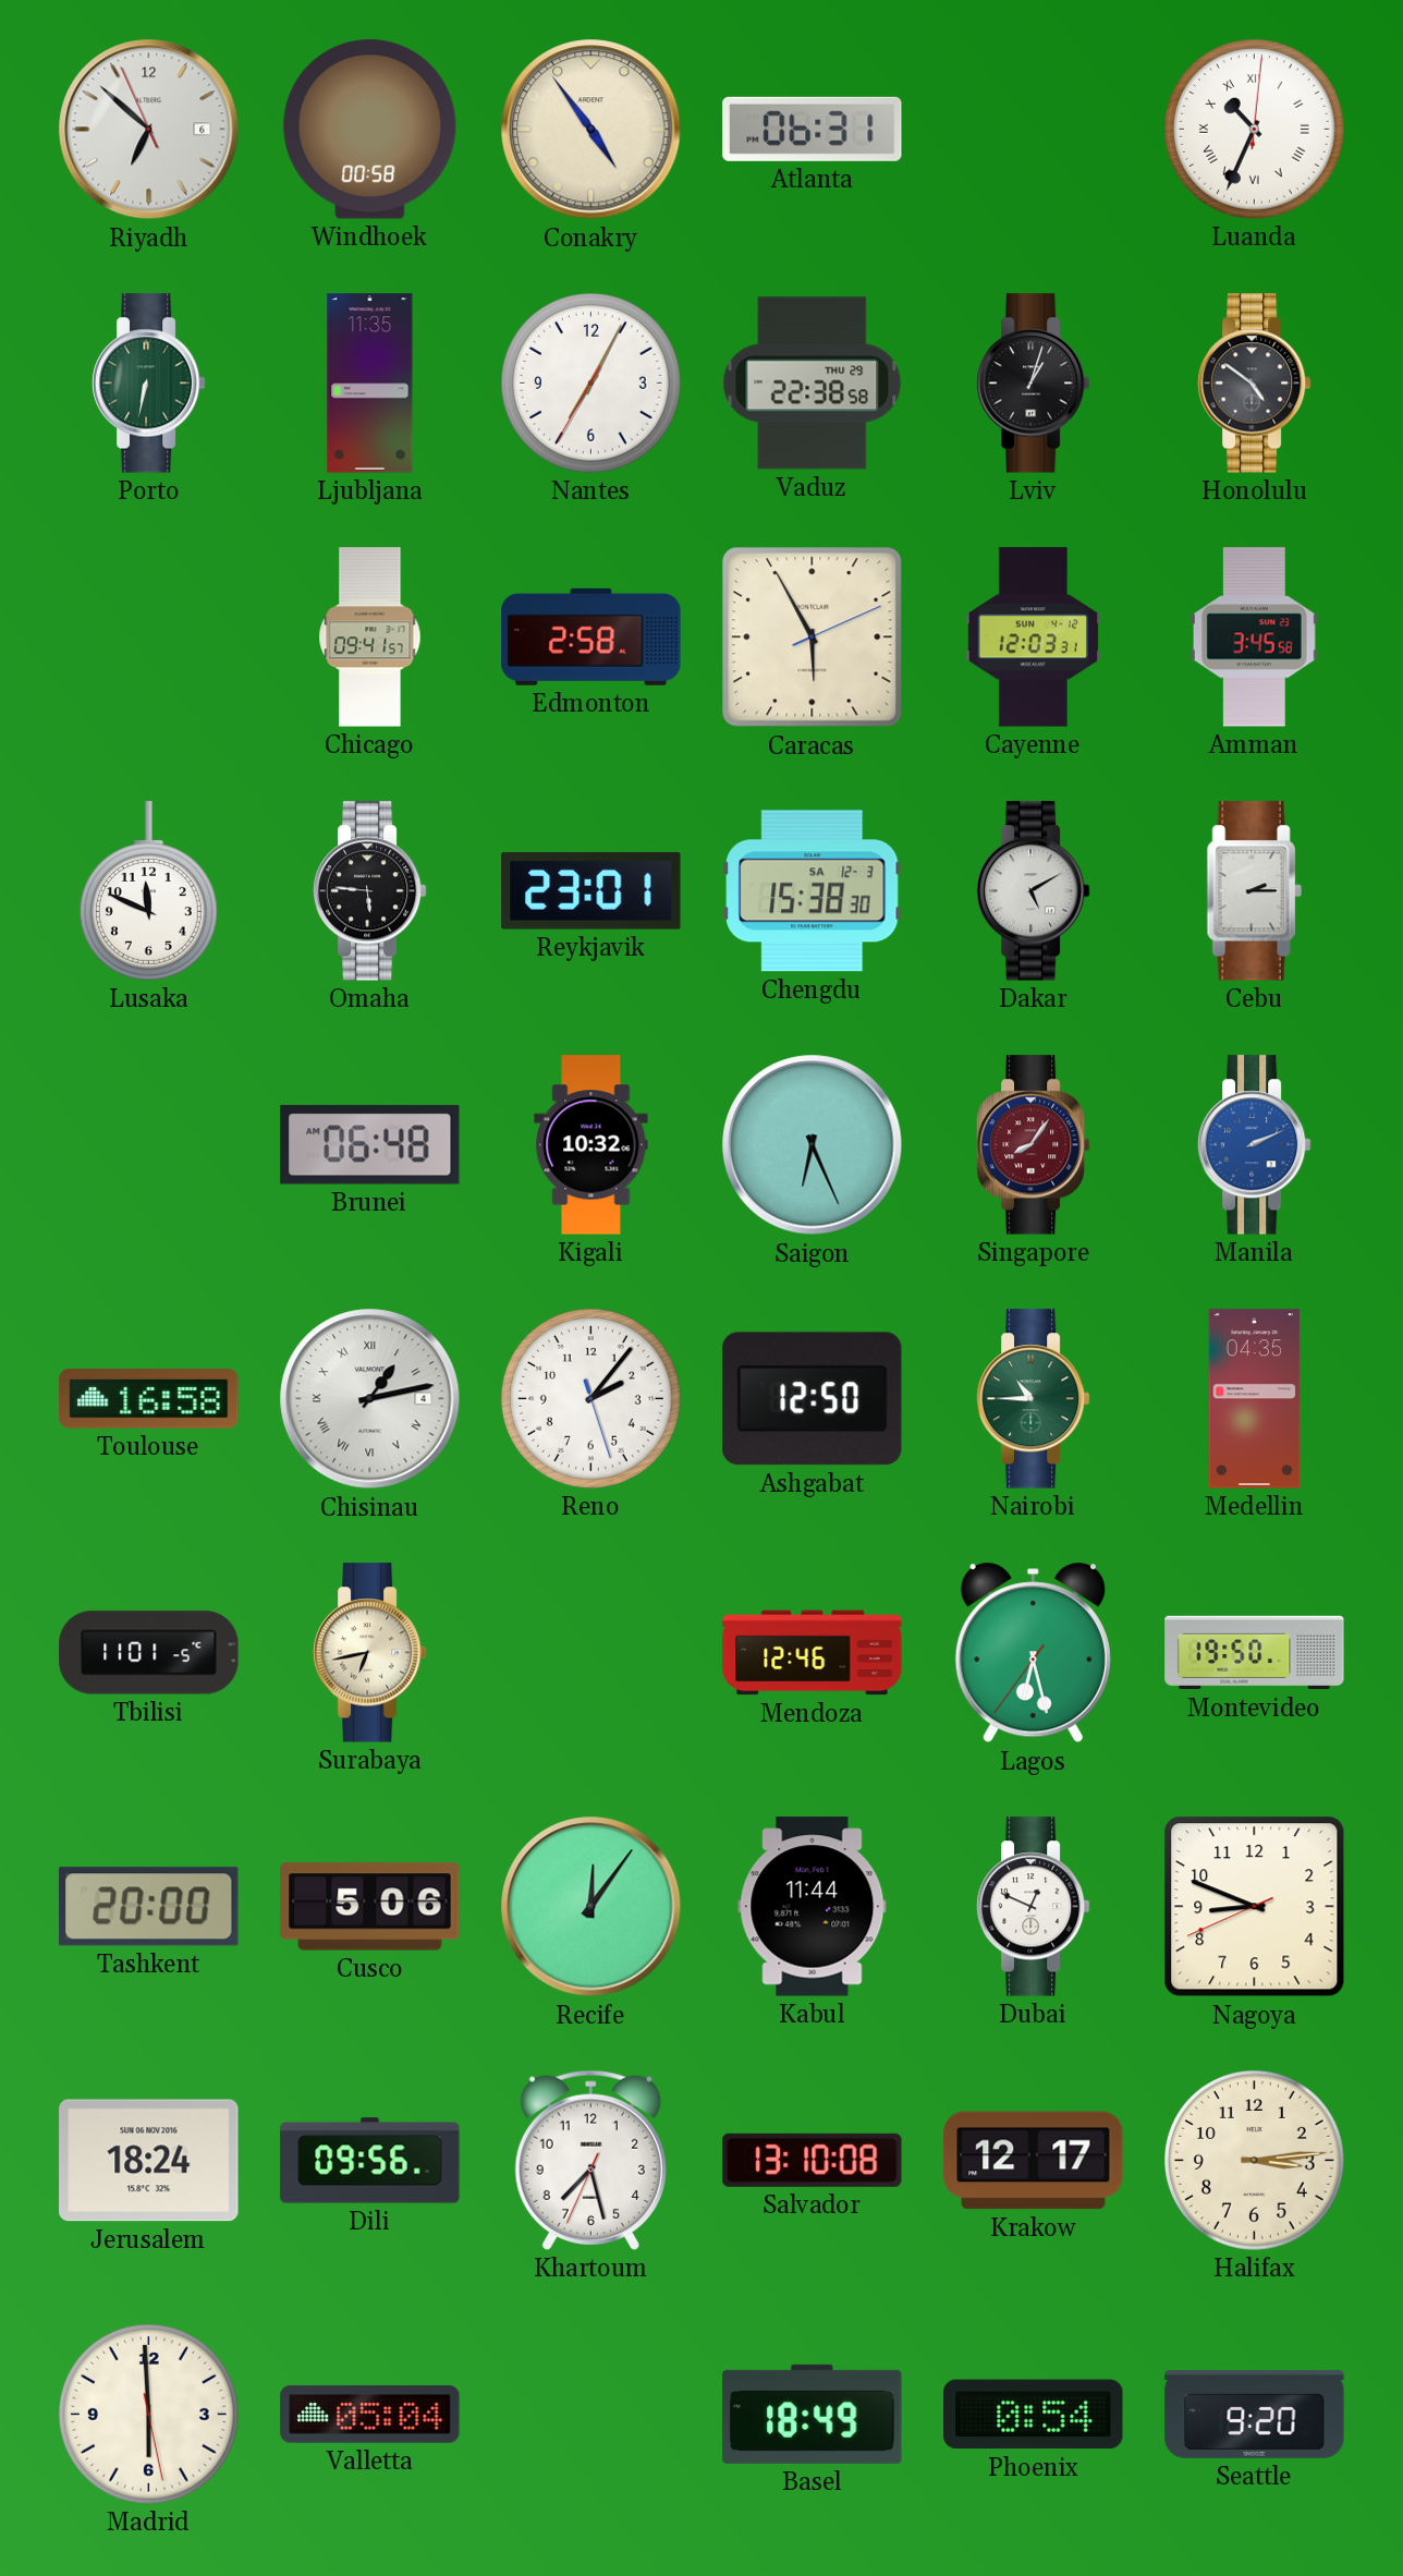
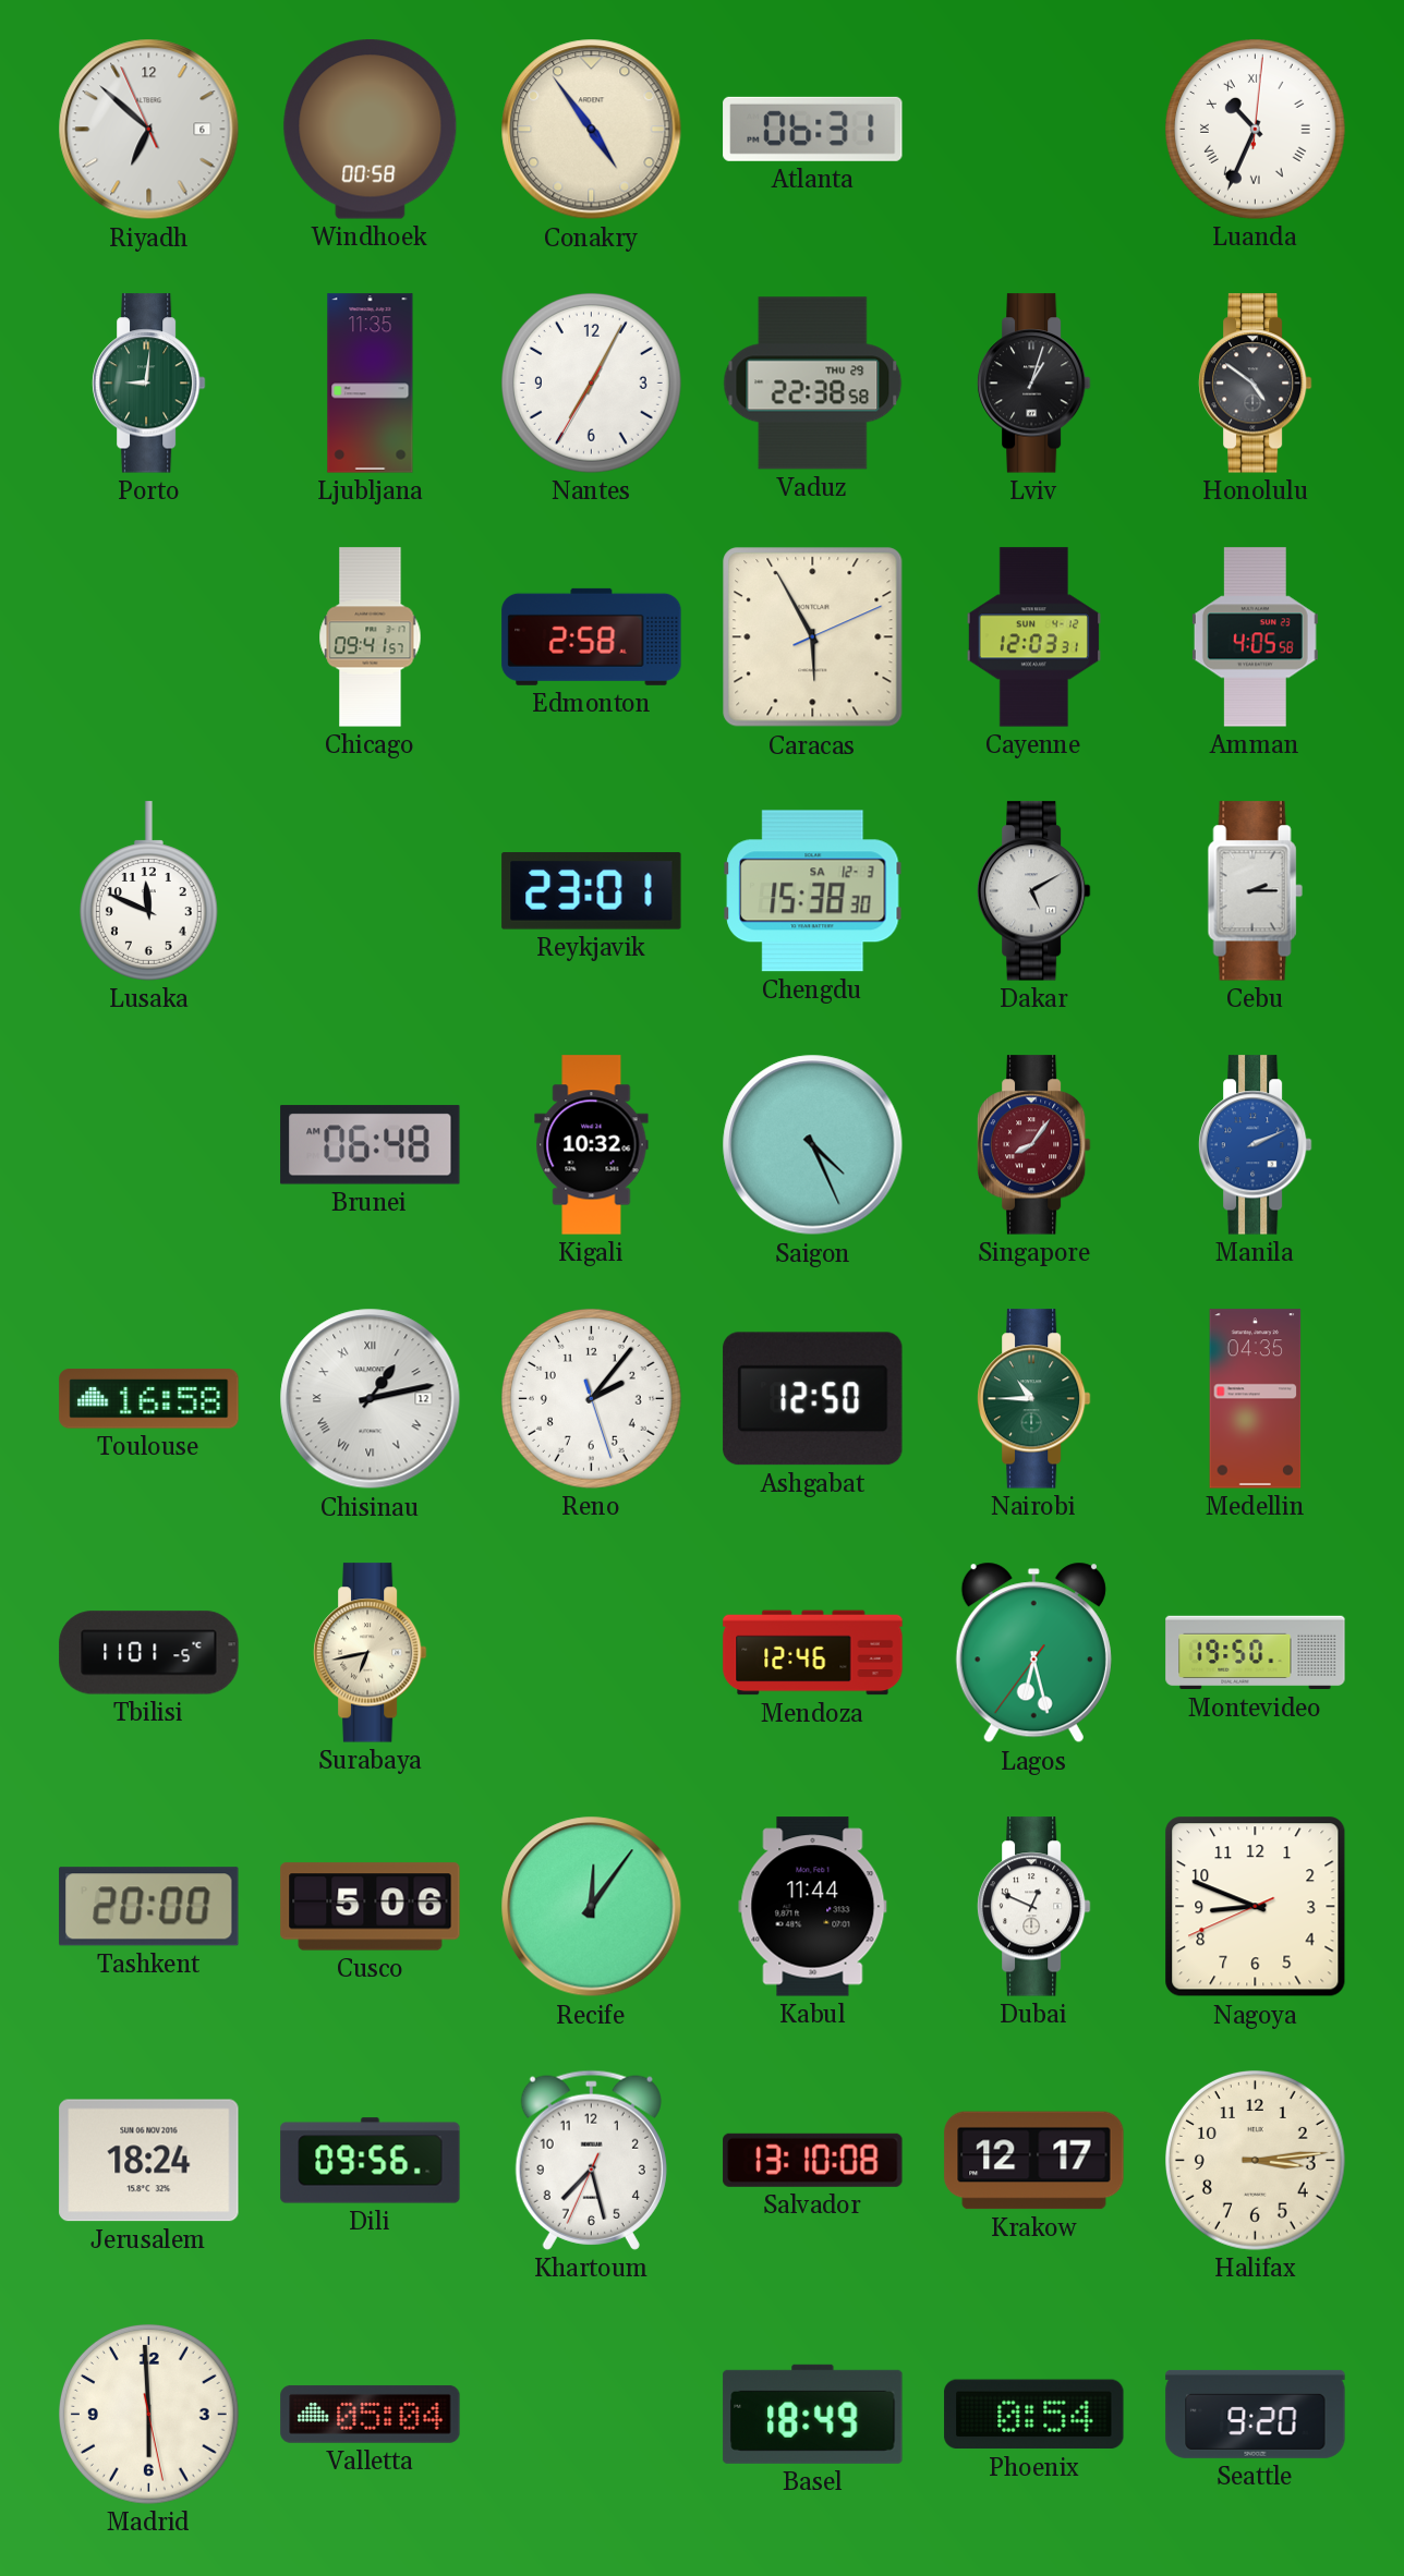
Porto: 6:32 -> 9:01 (148, 384)
Amman: 3:45 -> 4:05 (1255, 637)
Omaha: 5:46 -> none (369, 891)
Saigon: 6:26 -> 4:26 (813, 1145)
Chisinau date: 4 -> 12 (371, 1399)
